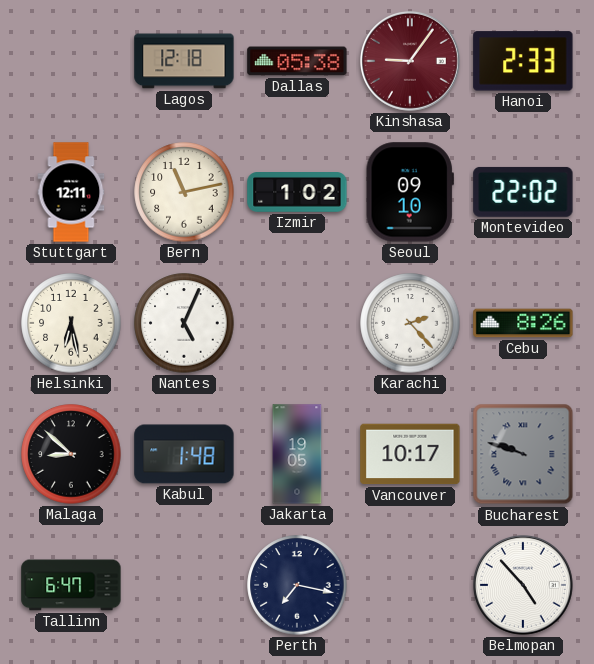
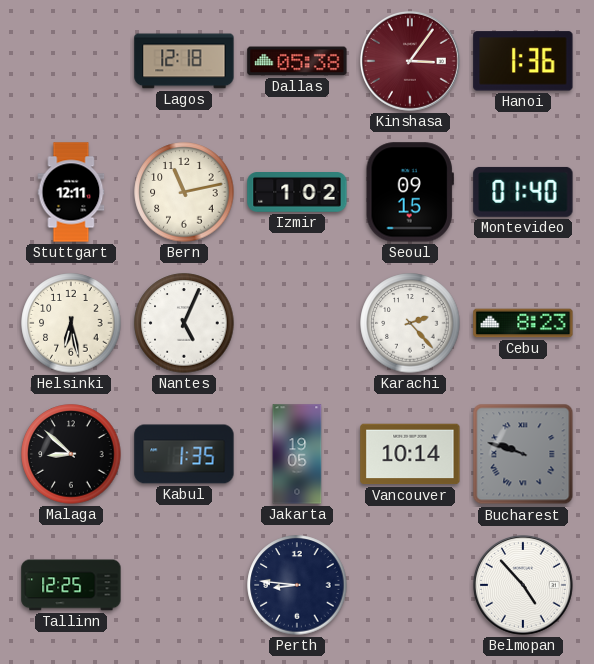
Kinshasa: 9:06 -> 3:06 (411, 62)
Hanoi: 2:33 -> 1:36 (523, 61)
Seoul: 09:10 -> 09:15 (410, 192)
Montevideo: 22:02 -> 01:40 (523, 192)
Cebu: 8:26 -> 8:23 (523, 323)
Kabul: 1:48 -> 1:35 (184, 454)
Vancouver: 10:17 -> 10:14 (410, 454)
Tallinn: 6:47 -> 12:25 (71, 585)
Perth: 7:17 -> 8:46 (297, 585)
